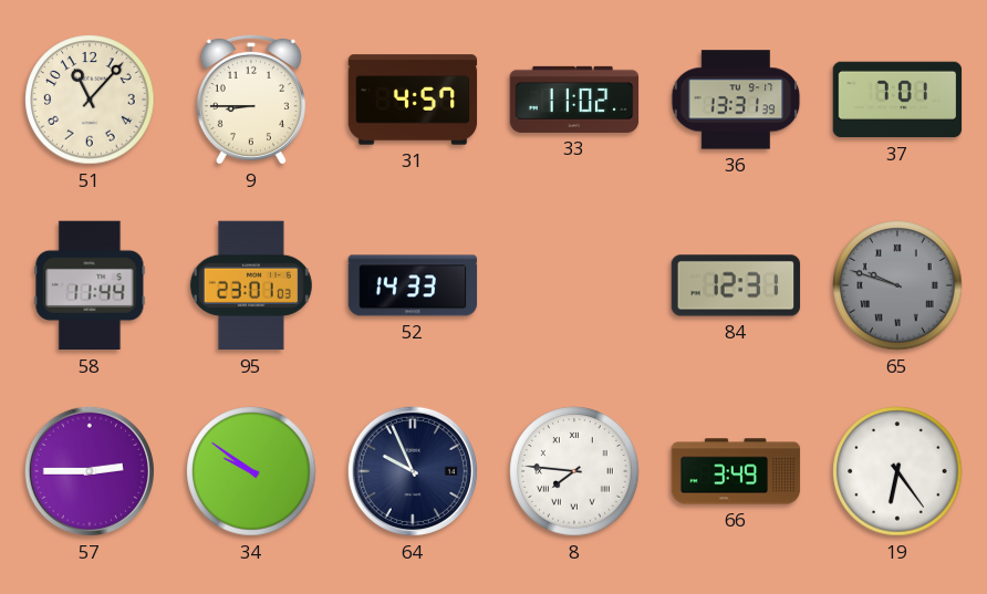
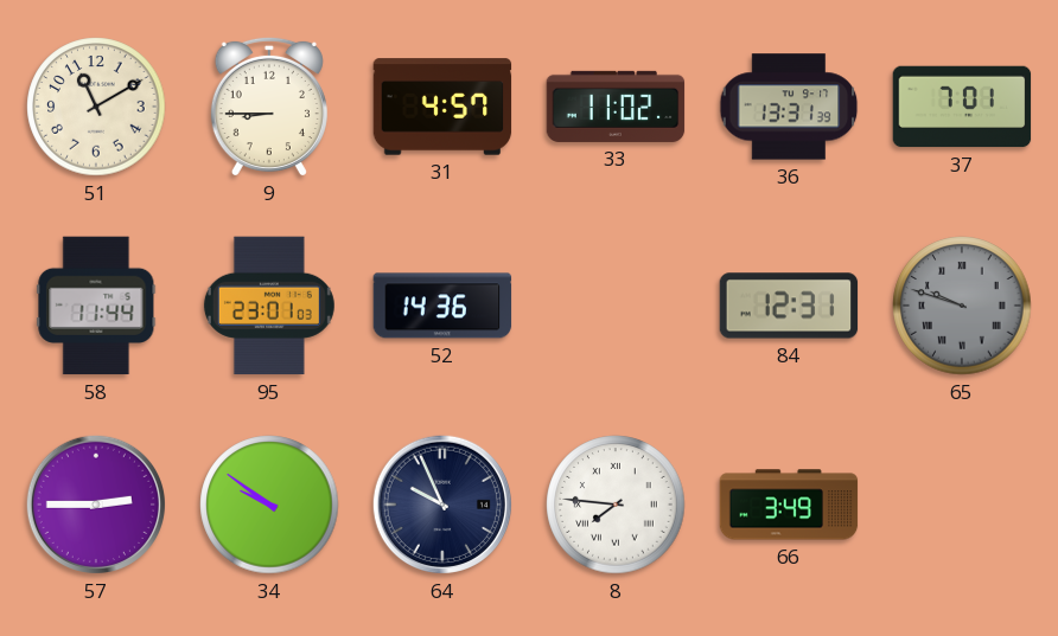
51: 11:07 -> 11:10 (96, 107)
52: 14:33 -> 14:36 (442, 306)
19: 6:24 -> none (897, 471)
